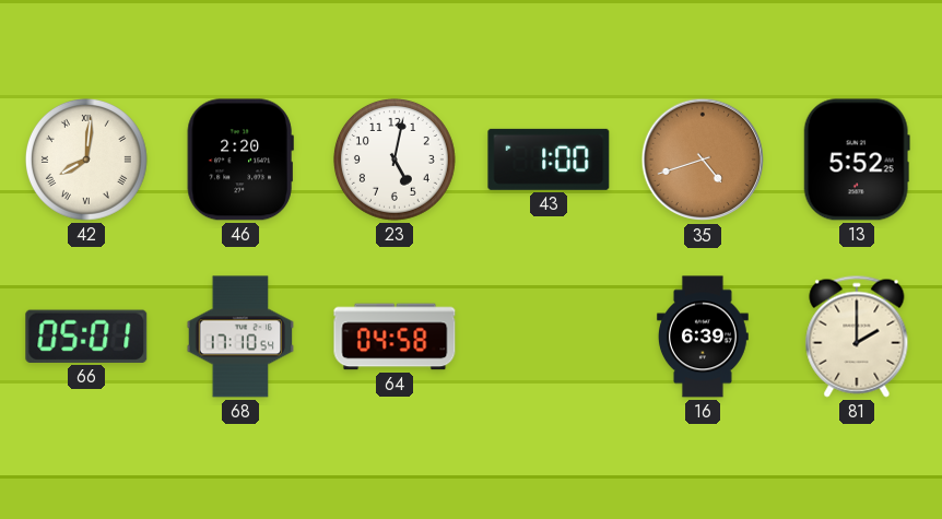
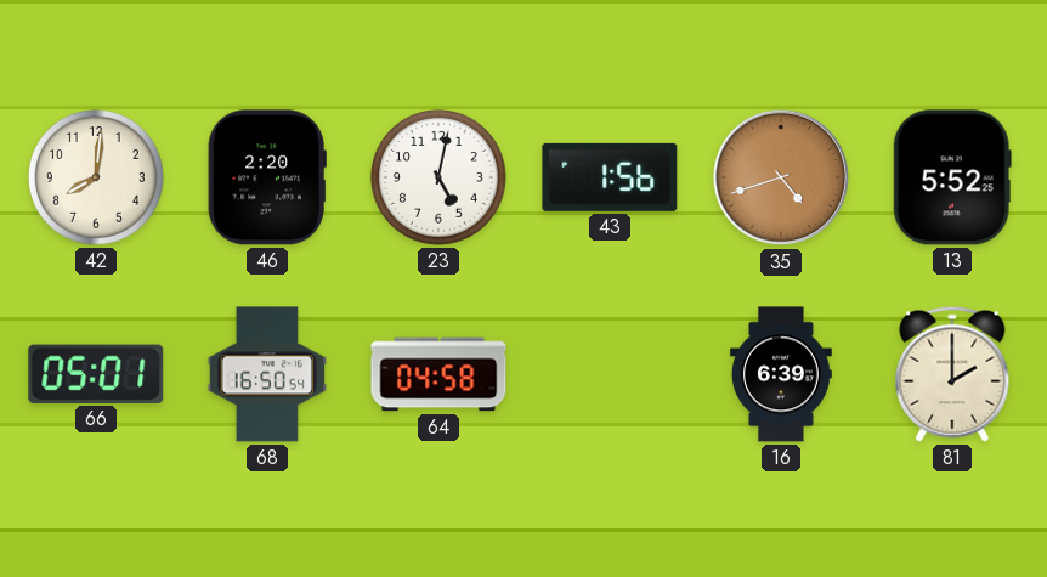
42 numerals: Roman -> Arabic (97, 179)
43: 1:00 -> 1:56 (610, 177)
68: 17:10 -> 16:50 (267, 374)
